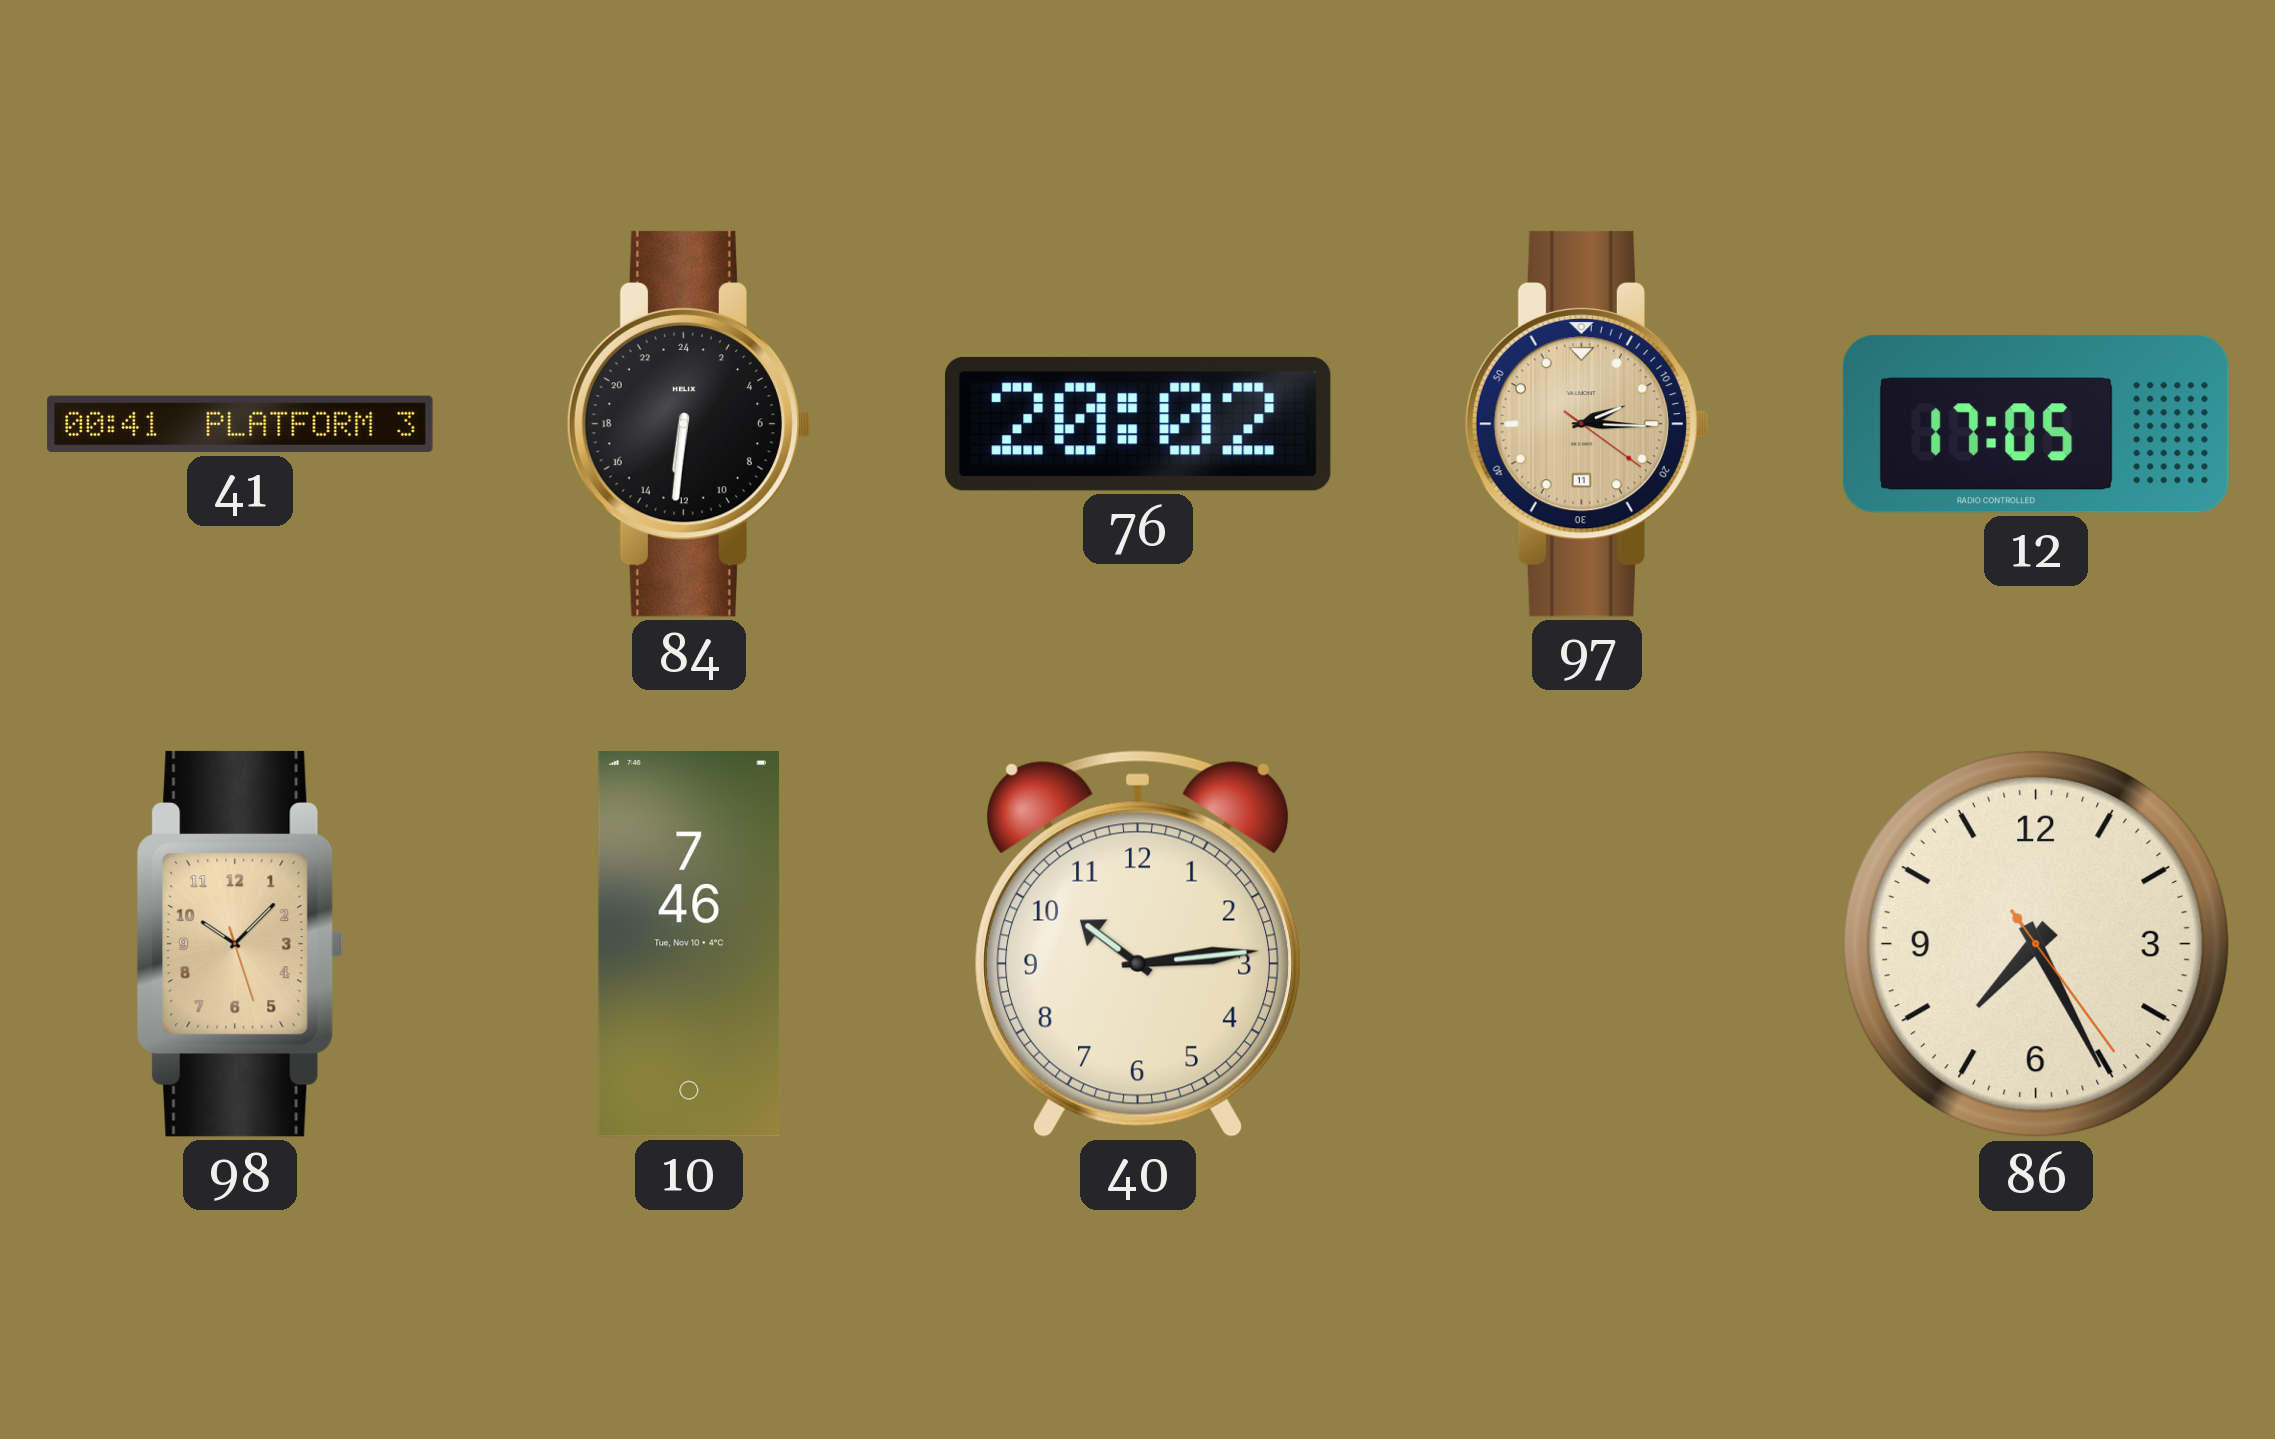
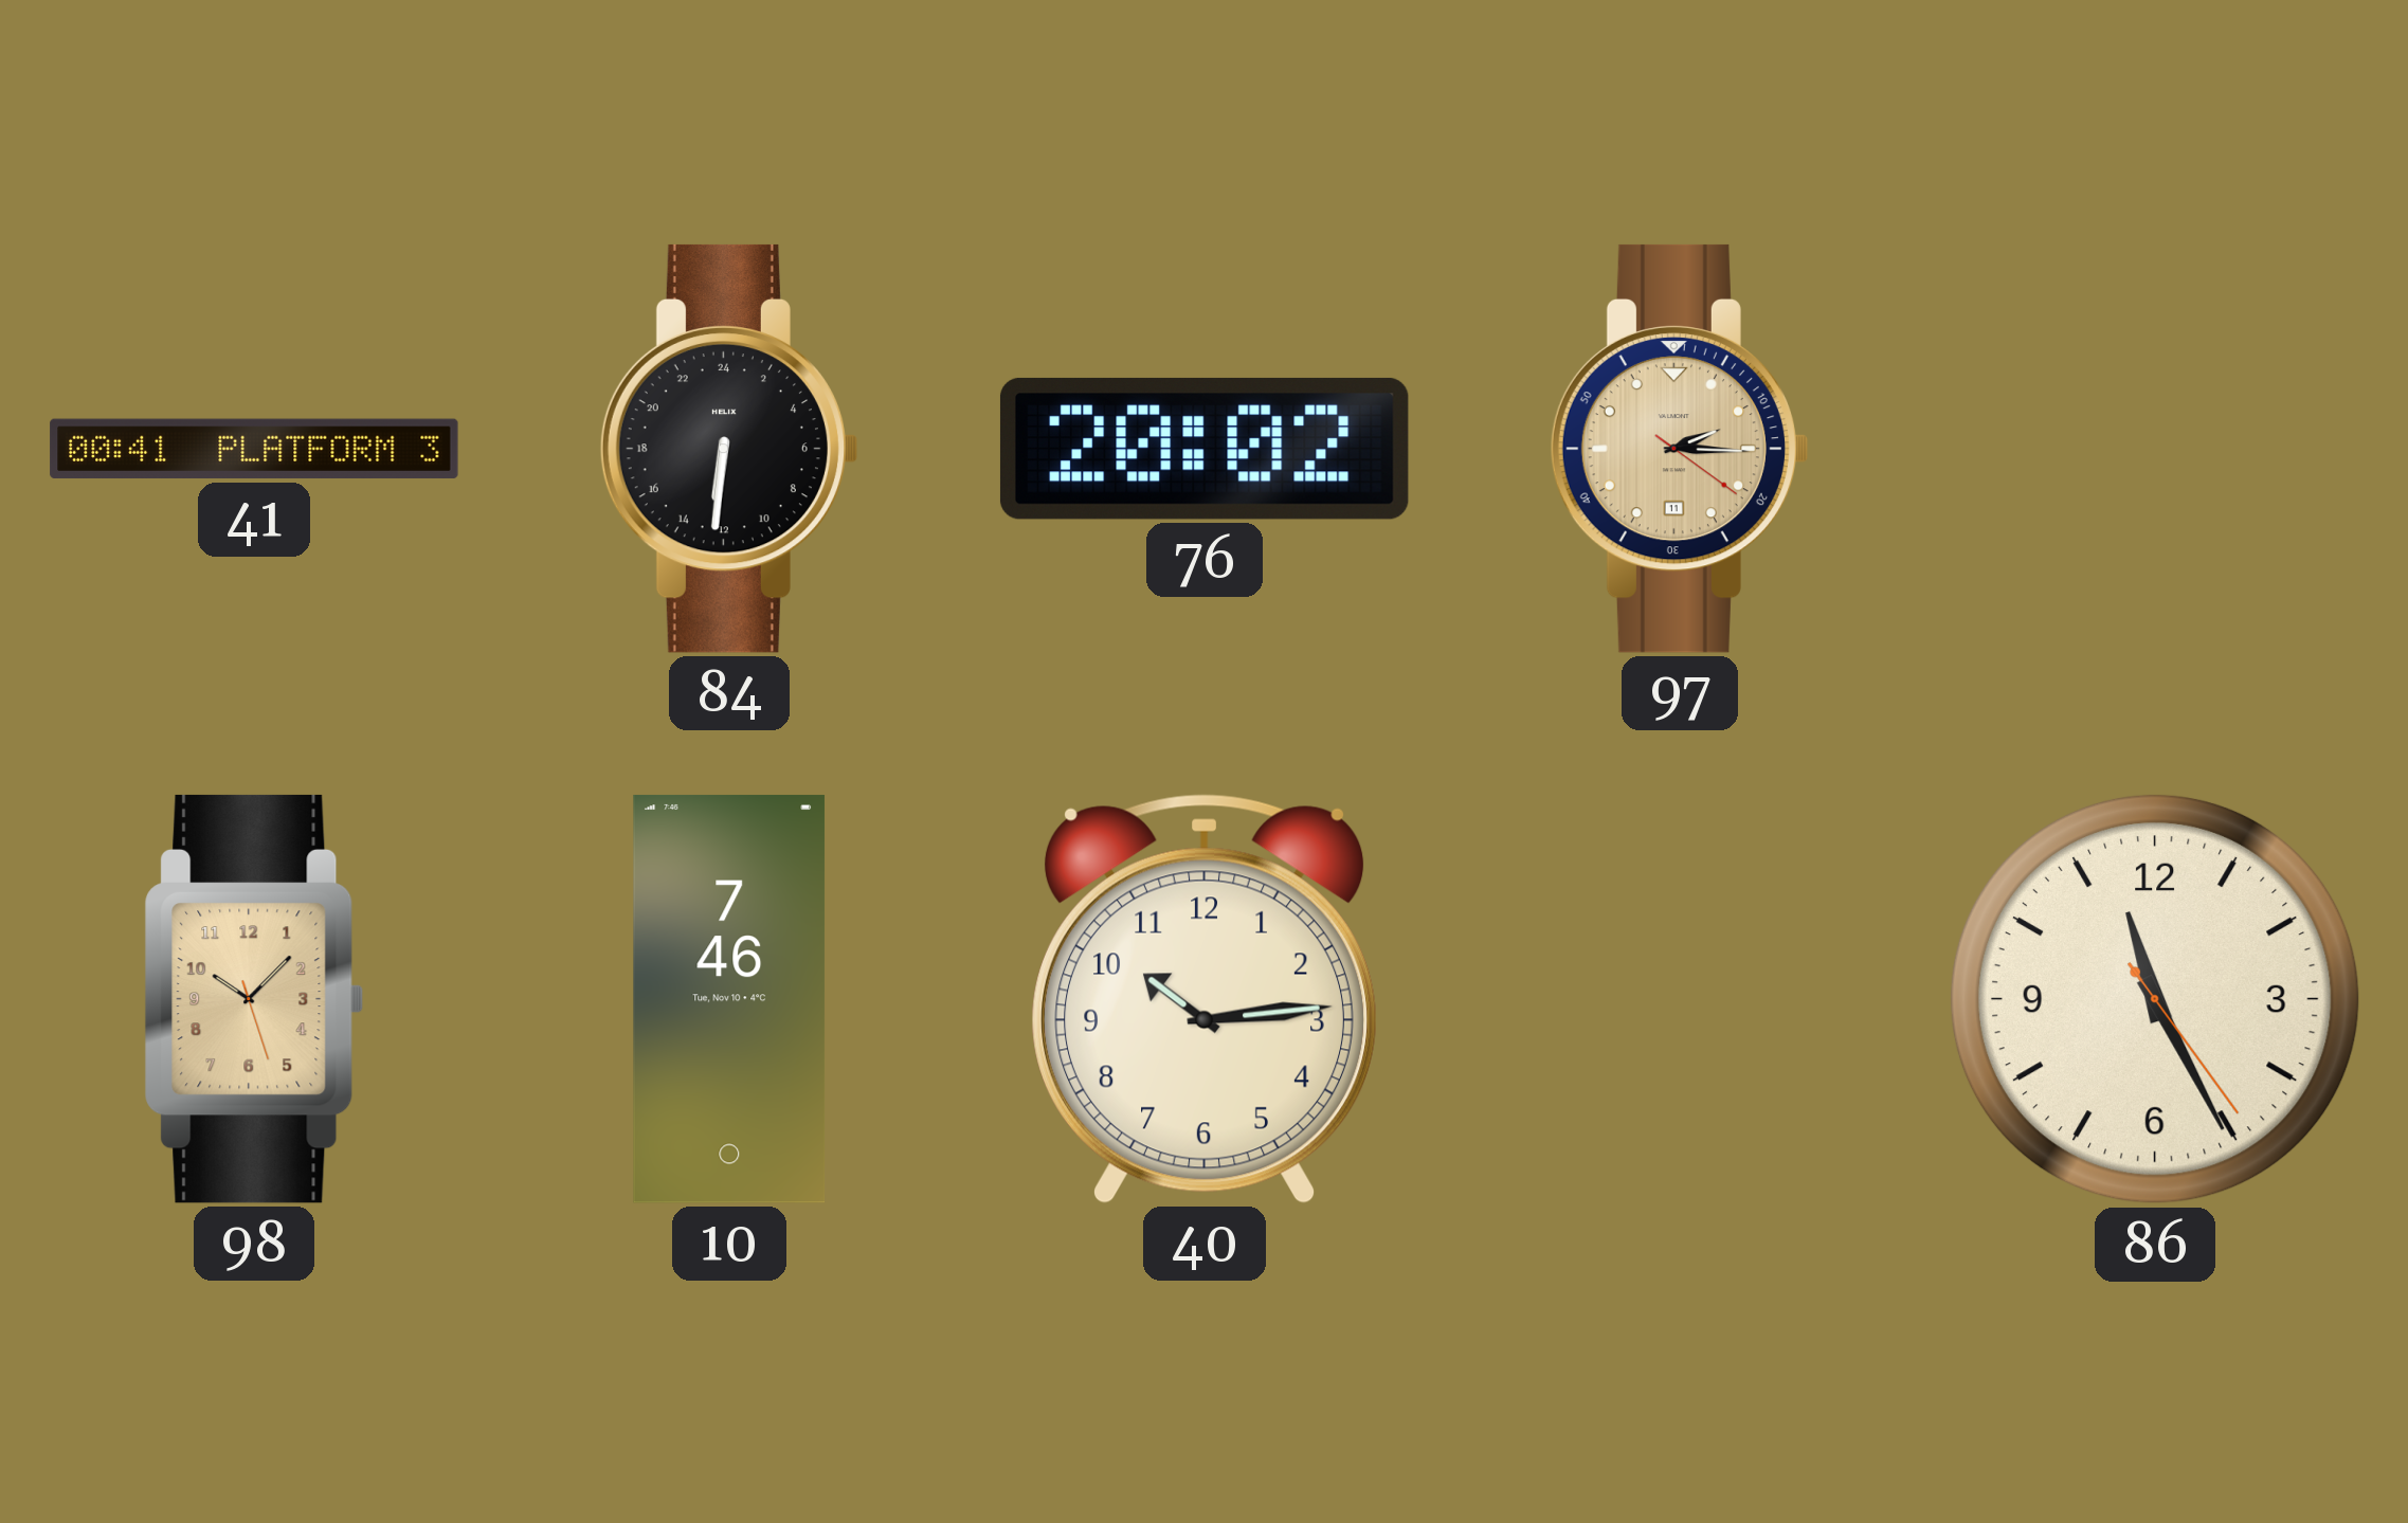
12: 17:05 -> none (2036, 424)
86: 7:25 -> 11:25 (2155, 999)
